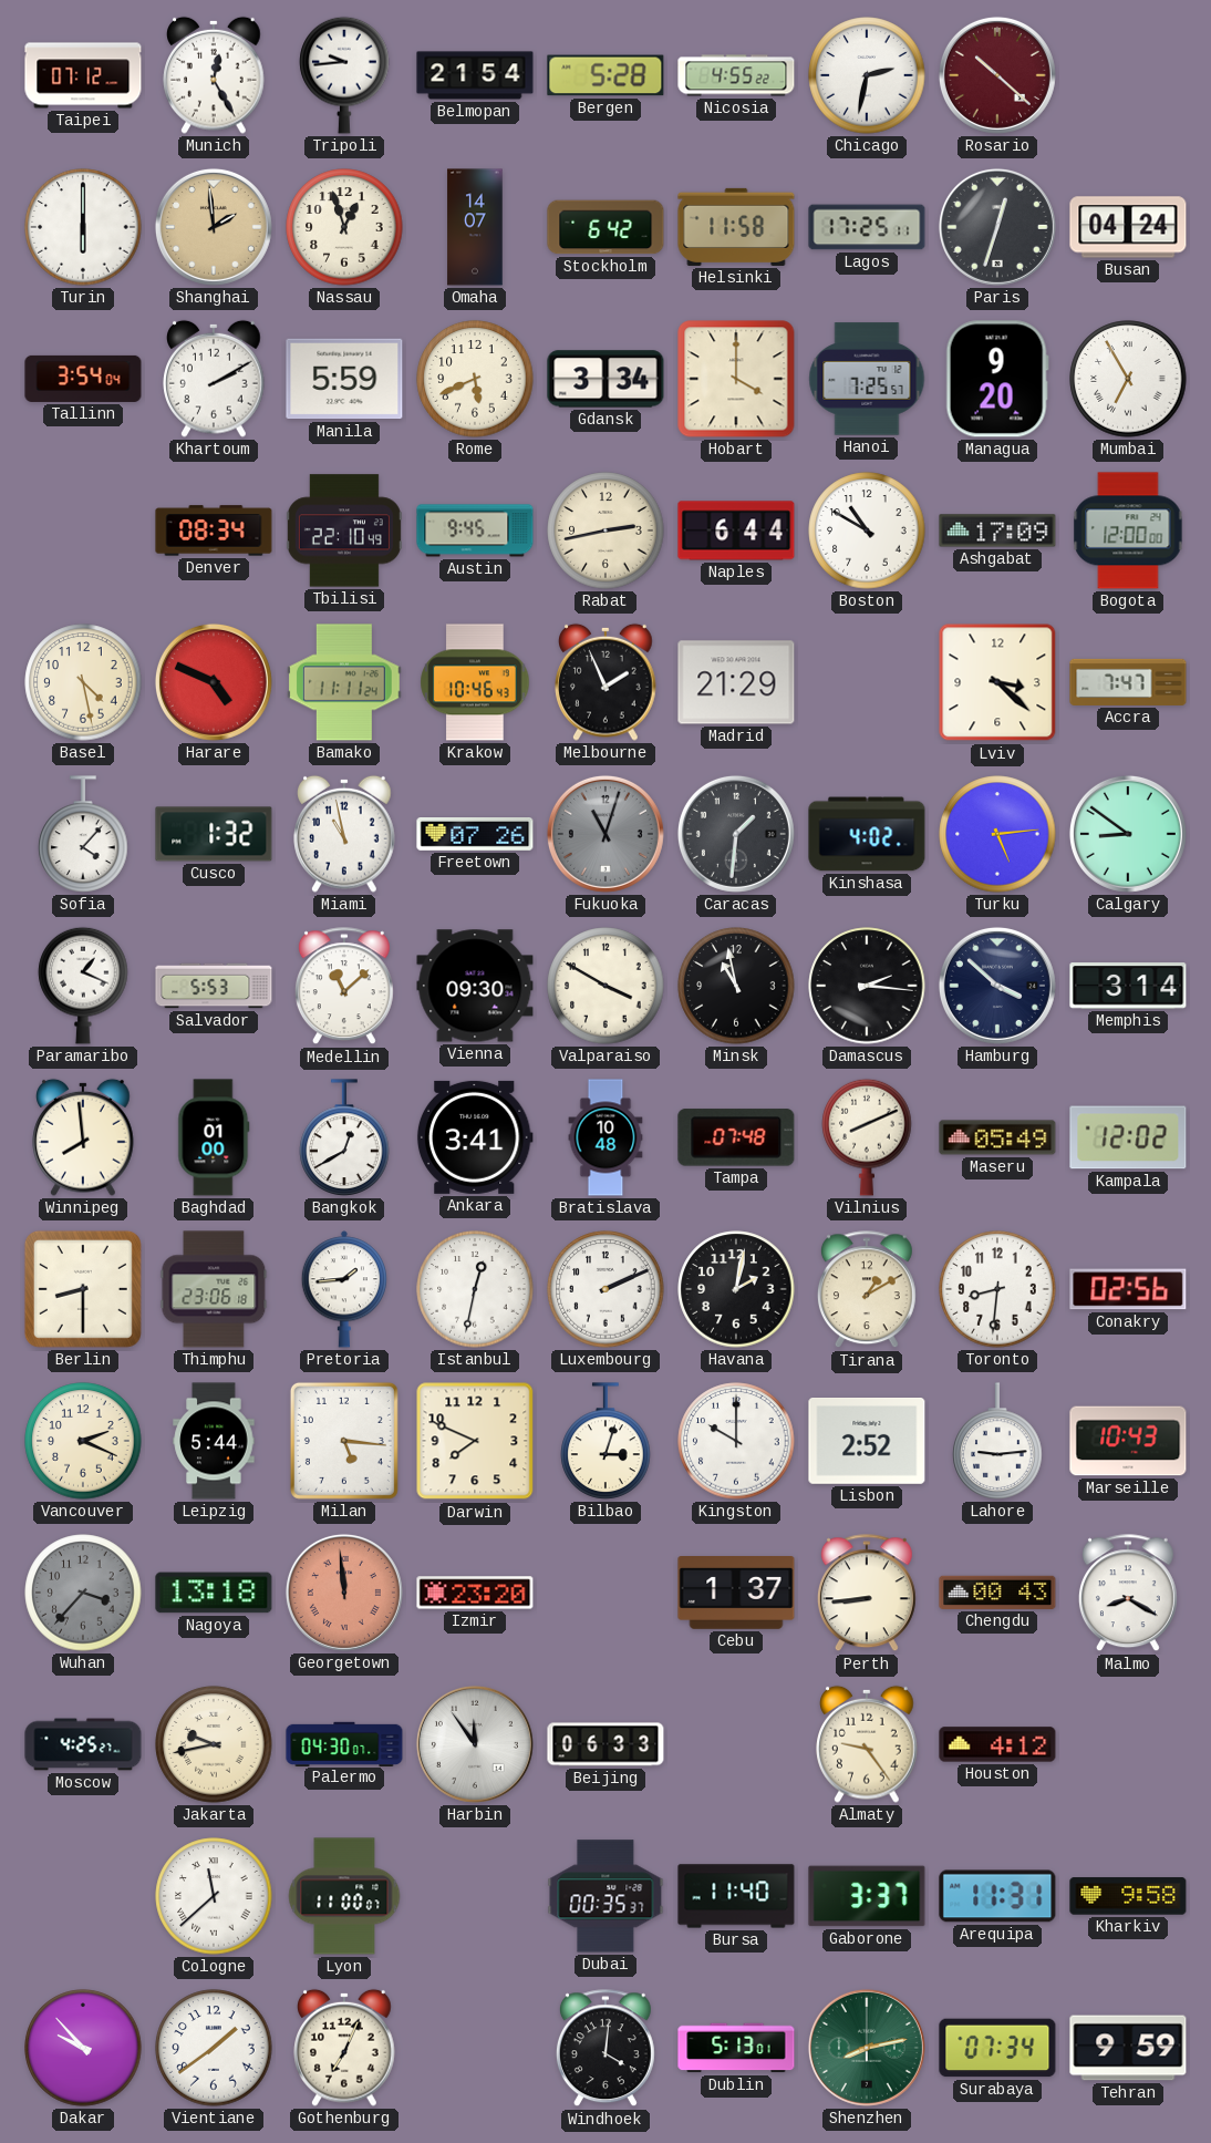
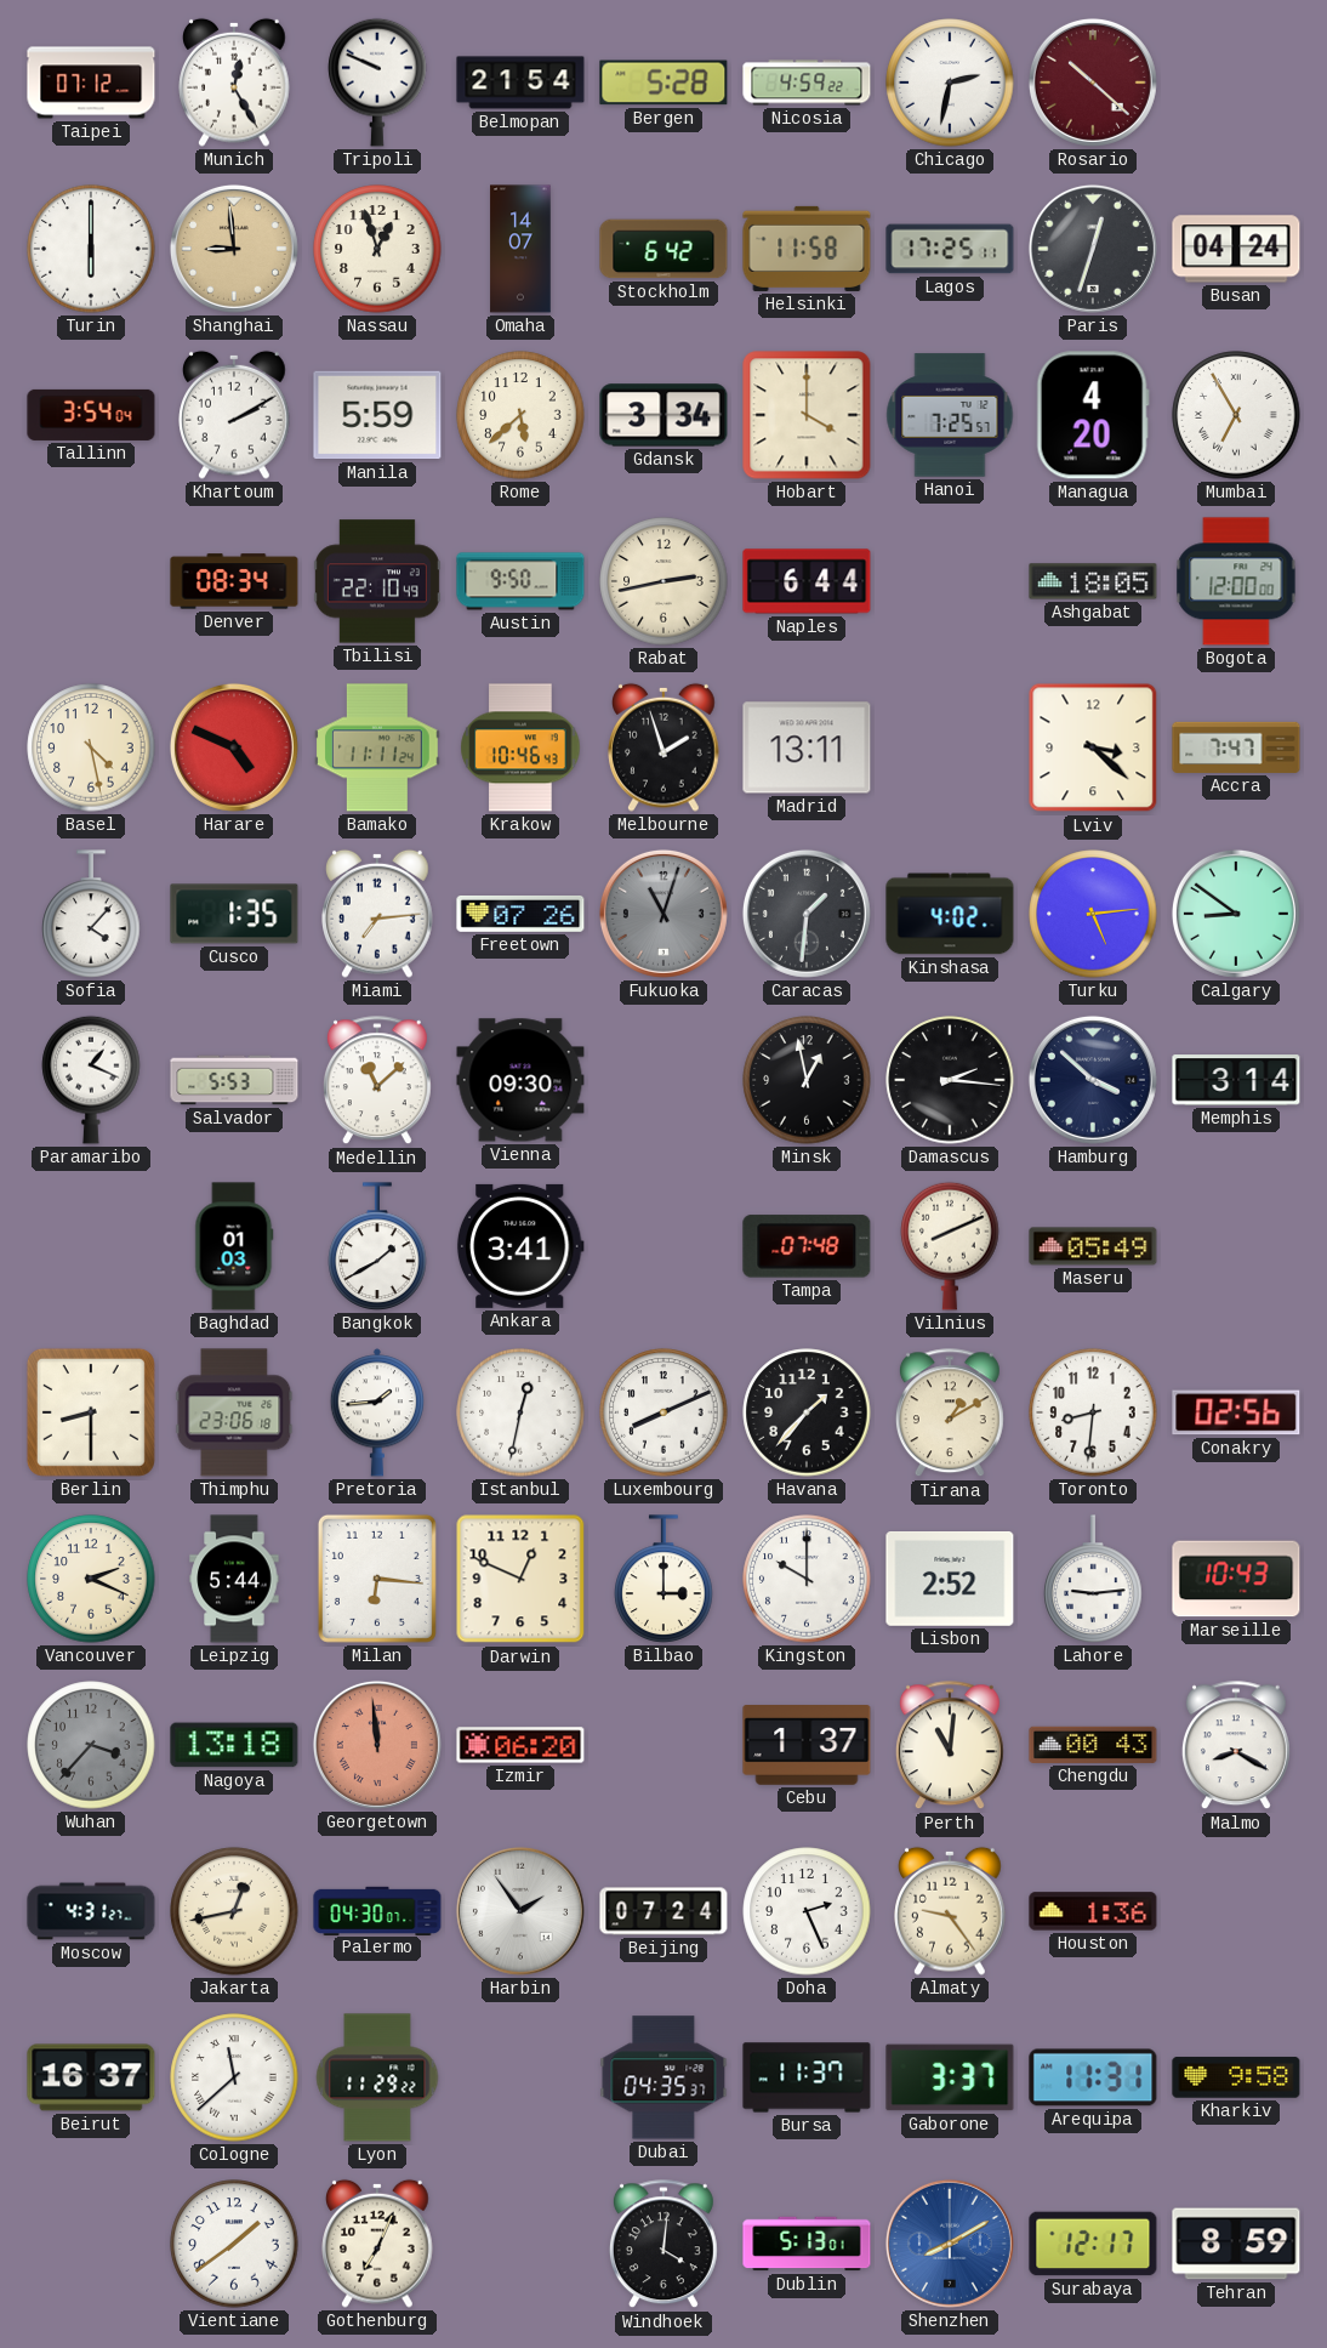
Tripoli: 9:44 -> 9:49 (377, 83)
Nicosia: 4:55 -> 4:59 (807, 83)
Shanghai: 1:59 -> 8:59 (234, 249)
Rome: 5:41 -> 5:38 (520, 415)
Managua: 9:20 -> 4:20 (1093, 415)
Austin: 9:45 -> 9:50 (520, 581)
Boston: 10:50 -> none (867, 530)
Ashgabat: 17:09 -> 18:05 (1093, 581)
Melbourne: 1:56 -> 1:57 (663, 747)
Madrid: 21:29 -> 13:11 (807, 747)
Cusco: 1:32 -> 1:35 (234, 914)
Miami: 10:58 -> 7:14 (377, 914)
Valparaiso: 3:50 -> none (605, 986)
Minsk: 10:58 -> 12:58 (807, 1080)
Winnipeg: 7:59 -> none (83, 1137)
Baghdad: 01:00 -> 01:03 (234, 1246)
Bangkok: 12:40 -> 1:40 (377, 1246)
Bratislava: 10:48 -> none (605, 1137)
Kampala: 12:02 -> none (1128, 1137)
Luxembourg: 2:11 -> 8:11 (663, 1412)
Havana: 2:02 -> 1:37 (807, 1412)
Milan: 5:16 -> 6:16 (377, 1579)
Darwin: 7:49 -> 12:49 (520, 1579)
Bilbao: 3:03 -> 3:00 (663, 1579)
Izmir: 23:20 -> 06:20 (520, 1745)
Perth: 8:44 -> 11:01 (950, 1746)
Moscow: 4:25 -> 4:31 (91, 1911)
Jakarta: 9:43 -> 12:43 (234, 1911)
Harbin: 11:54 -> 1:54 (520, 1911)
Beijing: 06:33 -> 07:24 (663, 1911)
Doha: none -> 2:26 (807, 1911)
Houston: 4:12 -> 1:36 (1093, 1911)
Beirut: none -> 16:37 (91, 2077)
Lyon: 11:00 -> 11:29 (377, 2077)
Dubai: 00:35 -> 04:35 (663, 2077)
Bursa: 11:40 -> 11:37 (807, 2077)
Dakar: 9:53 -> none (83, 2048)
Shenzhen: 8:13 -> 8:10 (950, 2244)
Shenzhen dial: green -> blue (950, 2244)
Surabaya: 07:34 -> 12:17 (1093, 2244)
Tehran: 9:59 -> 8:59 (1236, 2244)
